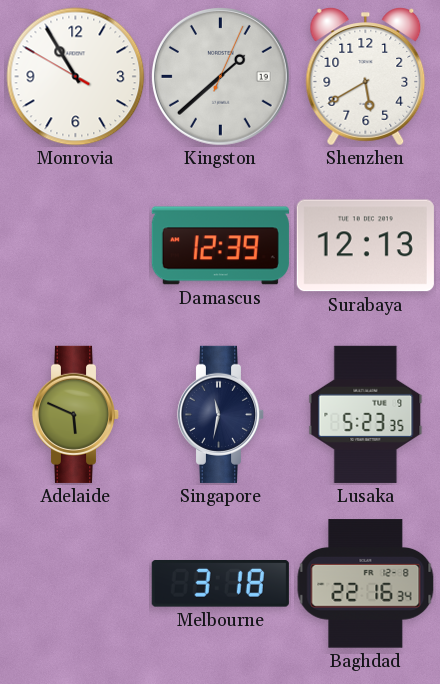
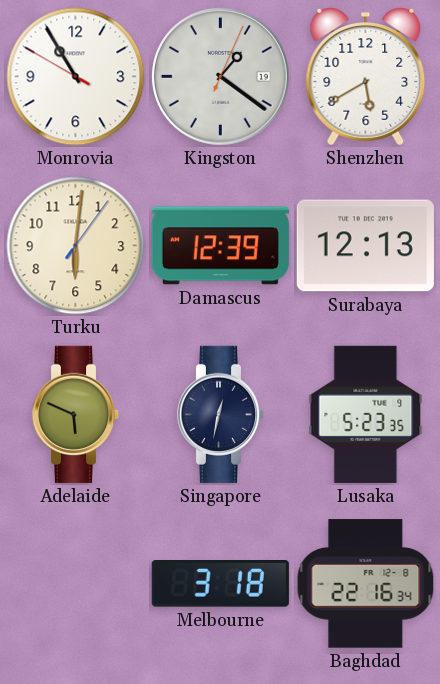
Kingston: 1:38 -> 1:21 (220, 76)
Turku: none -> 6:01 (76, 246)
Singapore: 11:32 -> 12:32 (221, 414)
